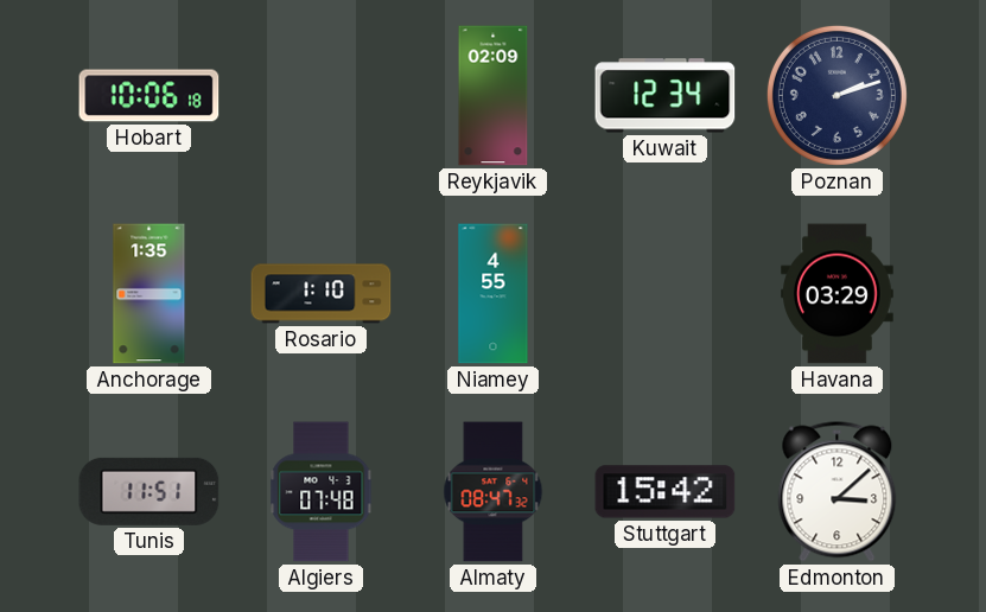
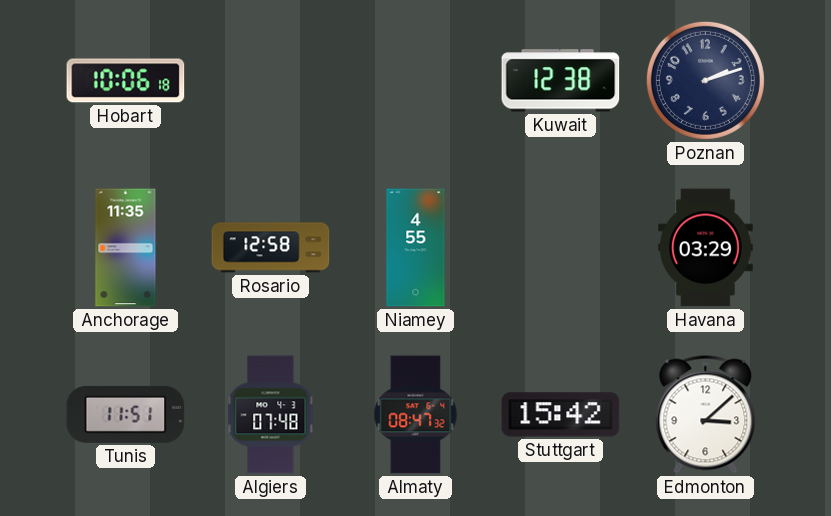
Reykjavik: 02:09 -> none (494, 96)
Kuwait: 12:34 -> 12:38 (561, 81)
Anchorage: 1:35 -> 11:35 (126, 248)
Rosario: 1:10 -> 12:58 (271, 248)
